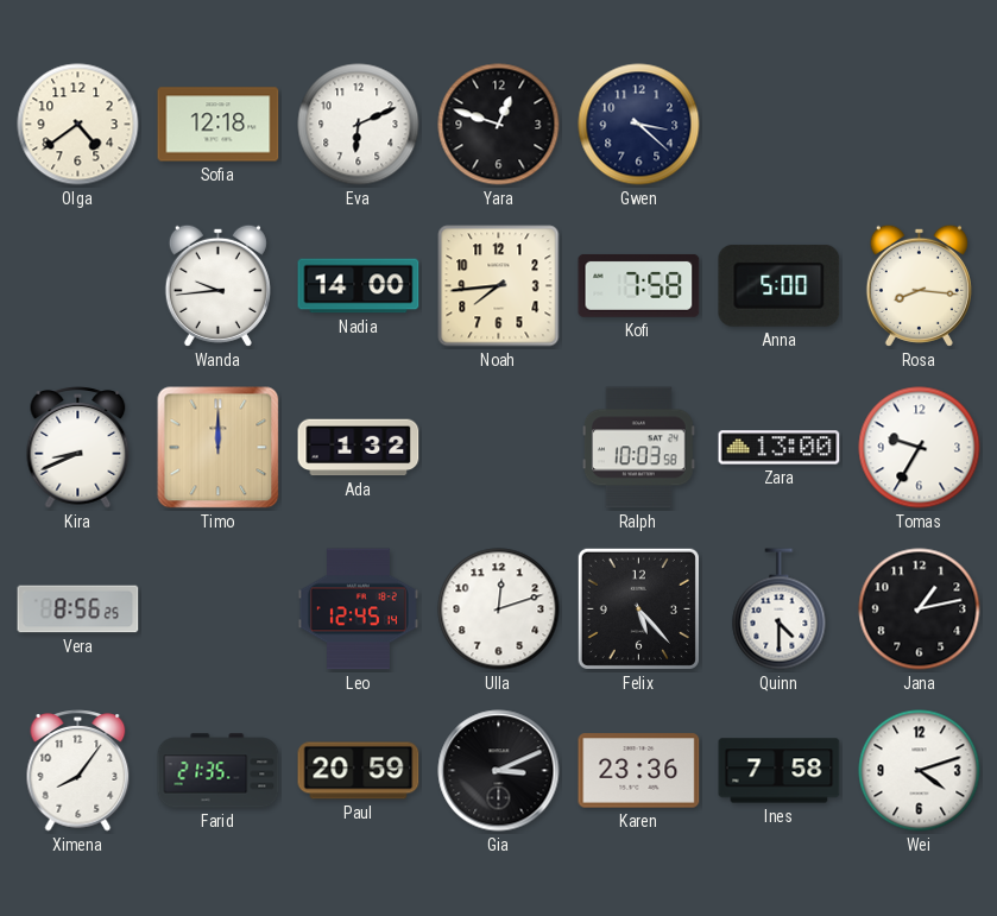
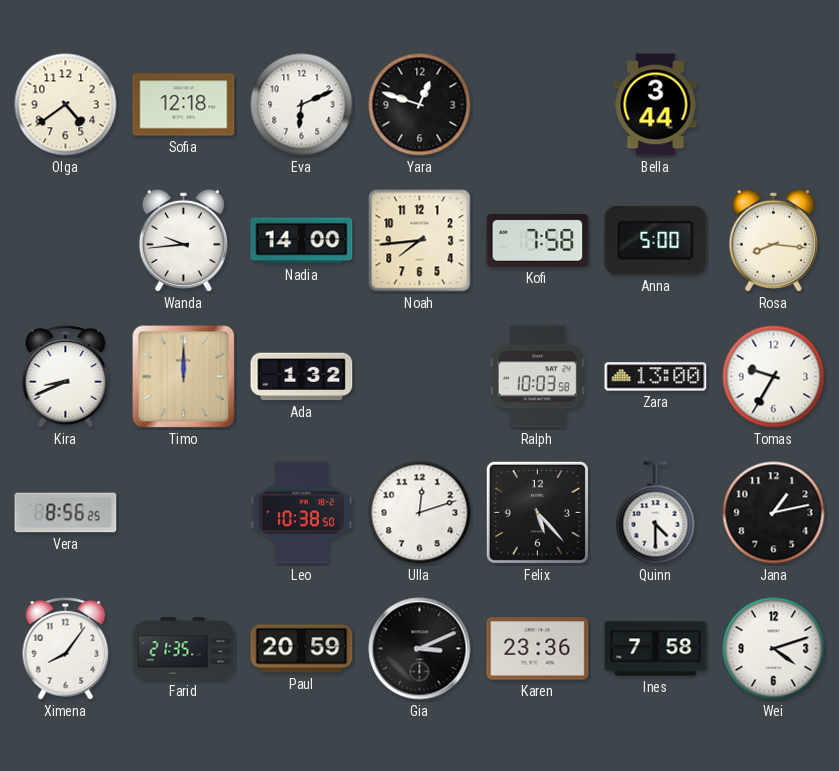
Gwen: 3:22 -> none (639, 125)
Bella: none -> 3:44 (656, 105)
Leo: 12:45 -> 10:38 (301, 513)
